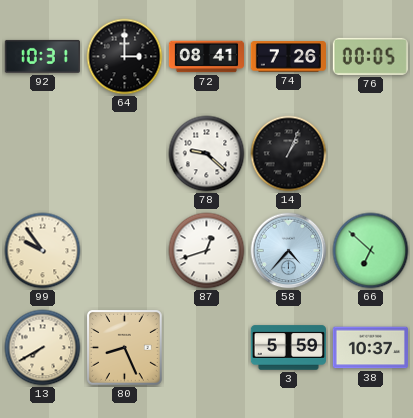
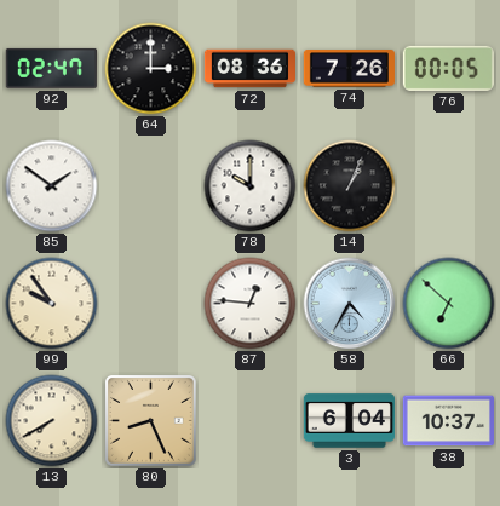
92: 10:31 -> 02:47 (51, 68)
72: 08:41 -> 08:36 (249, 69)
85: none -> 1:51 (52, 186)
78: 9:22 -> 10:00 (251, 186)
87: 12:42 -> 12:46 (251, 304)
58: 4:37 -> 4:35 (350, 304)
3: 5:59 -> 6:04 (349, 421)
